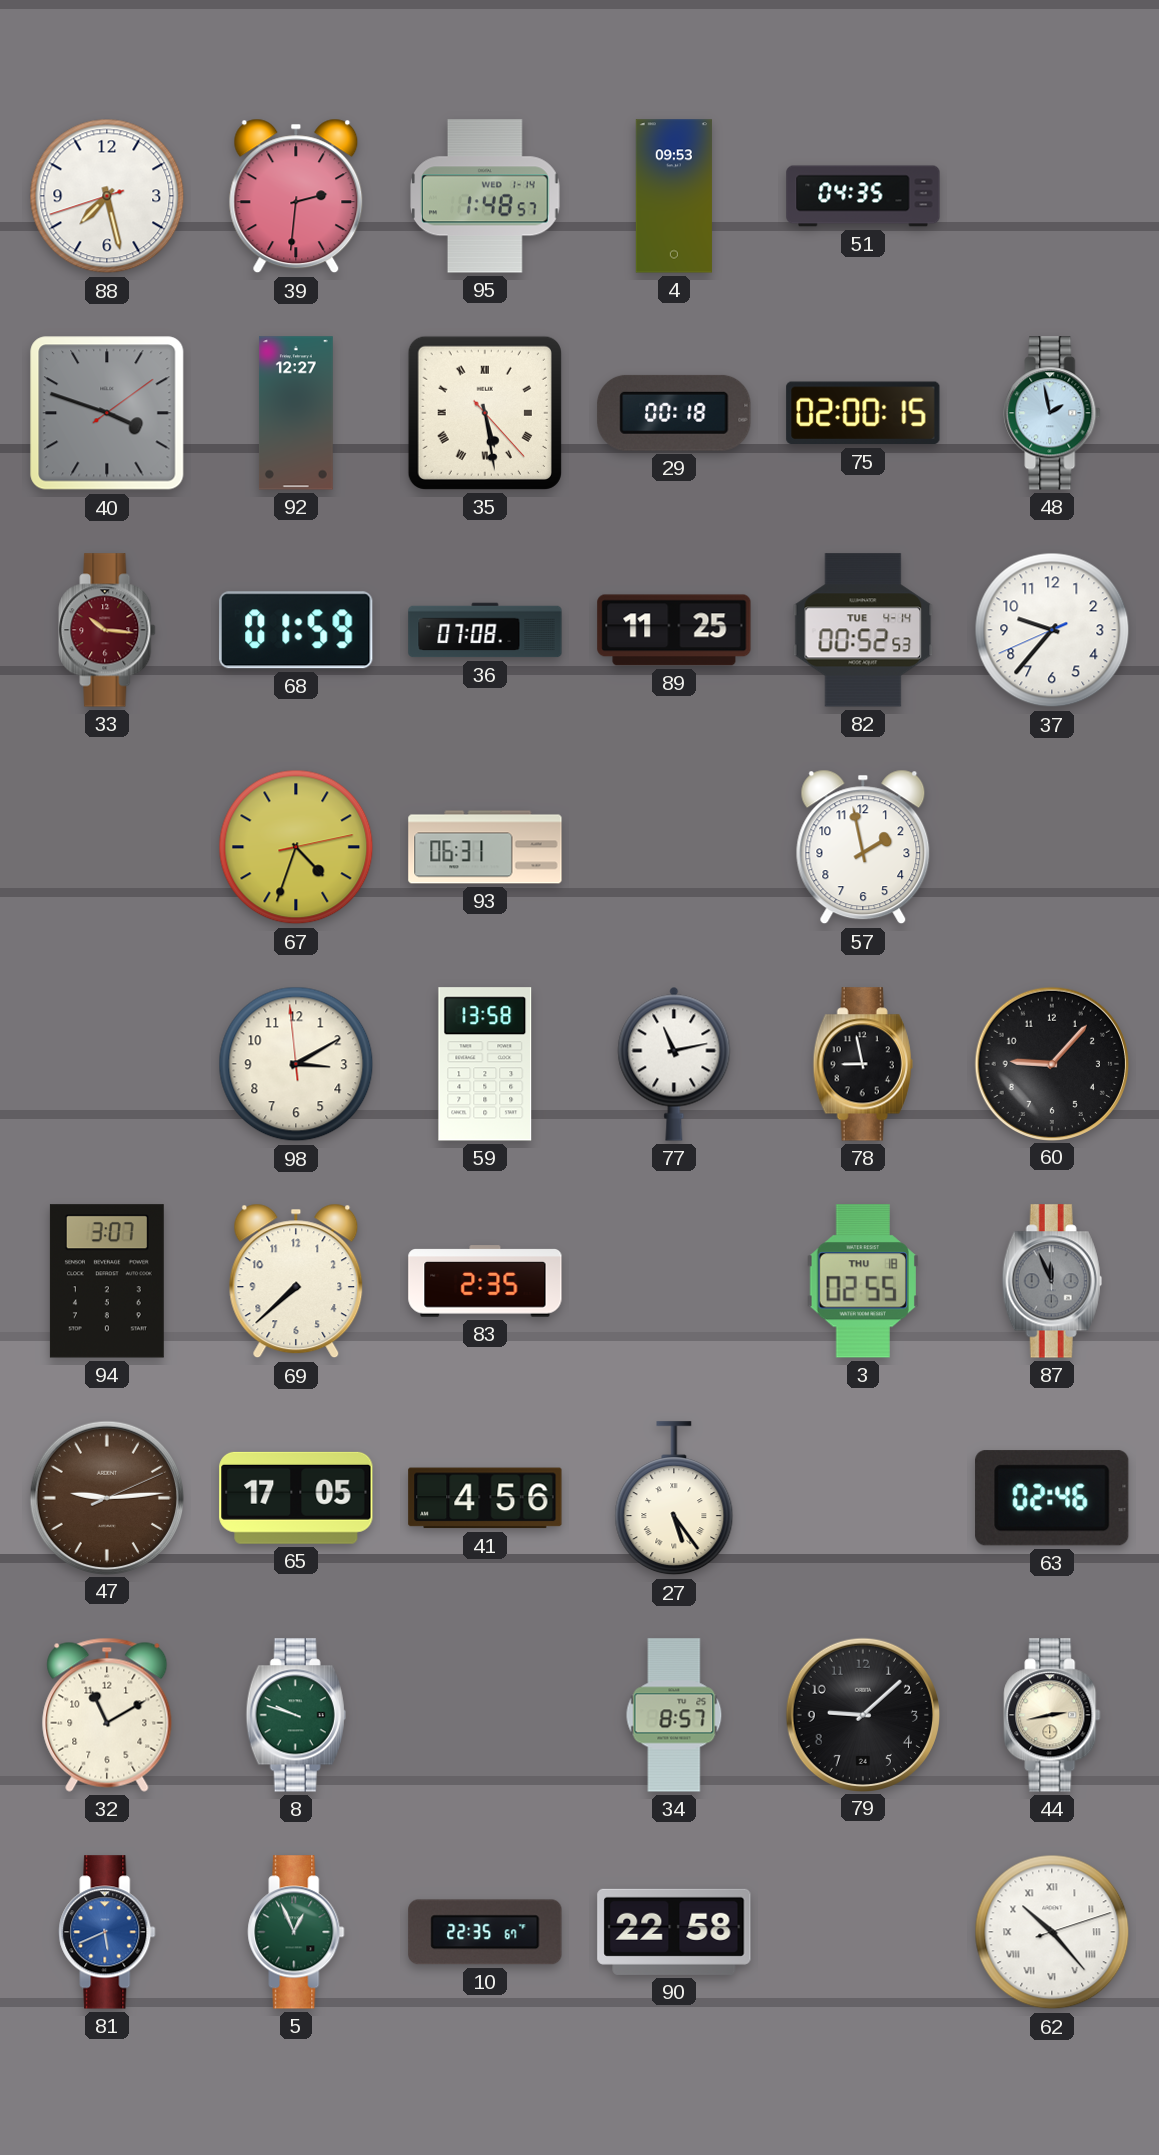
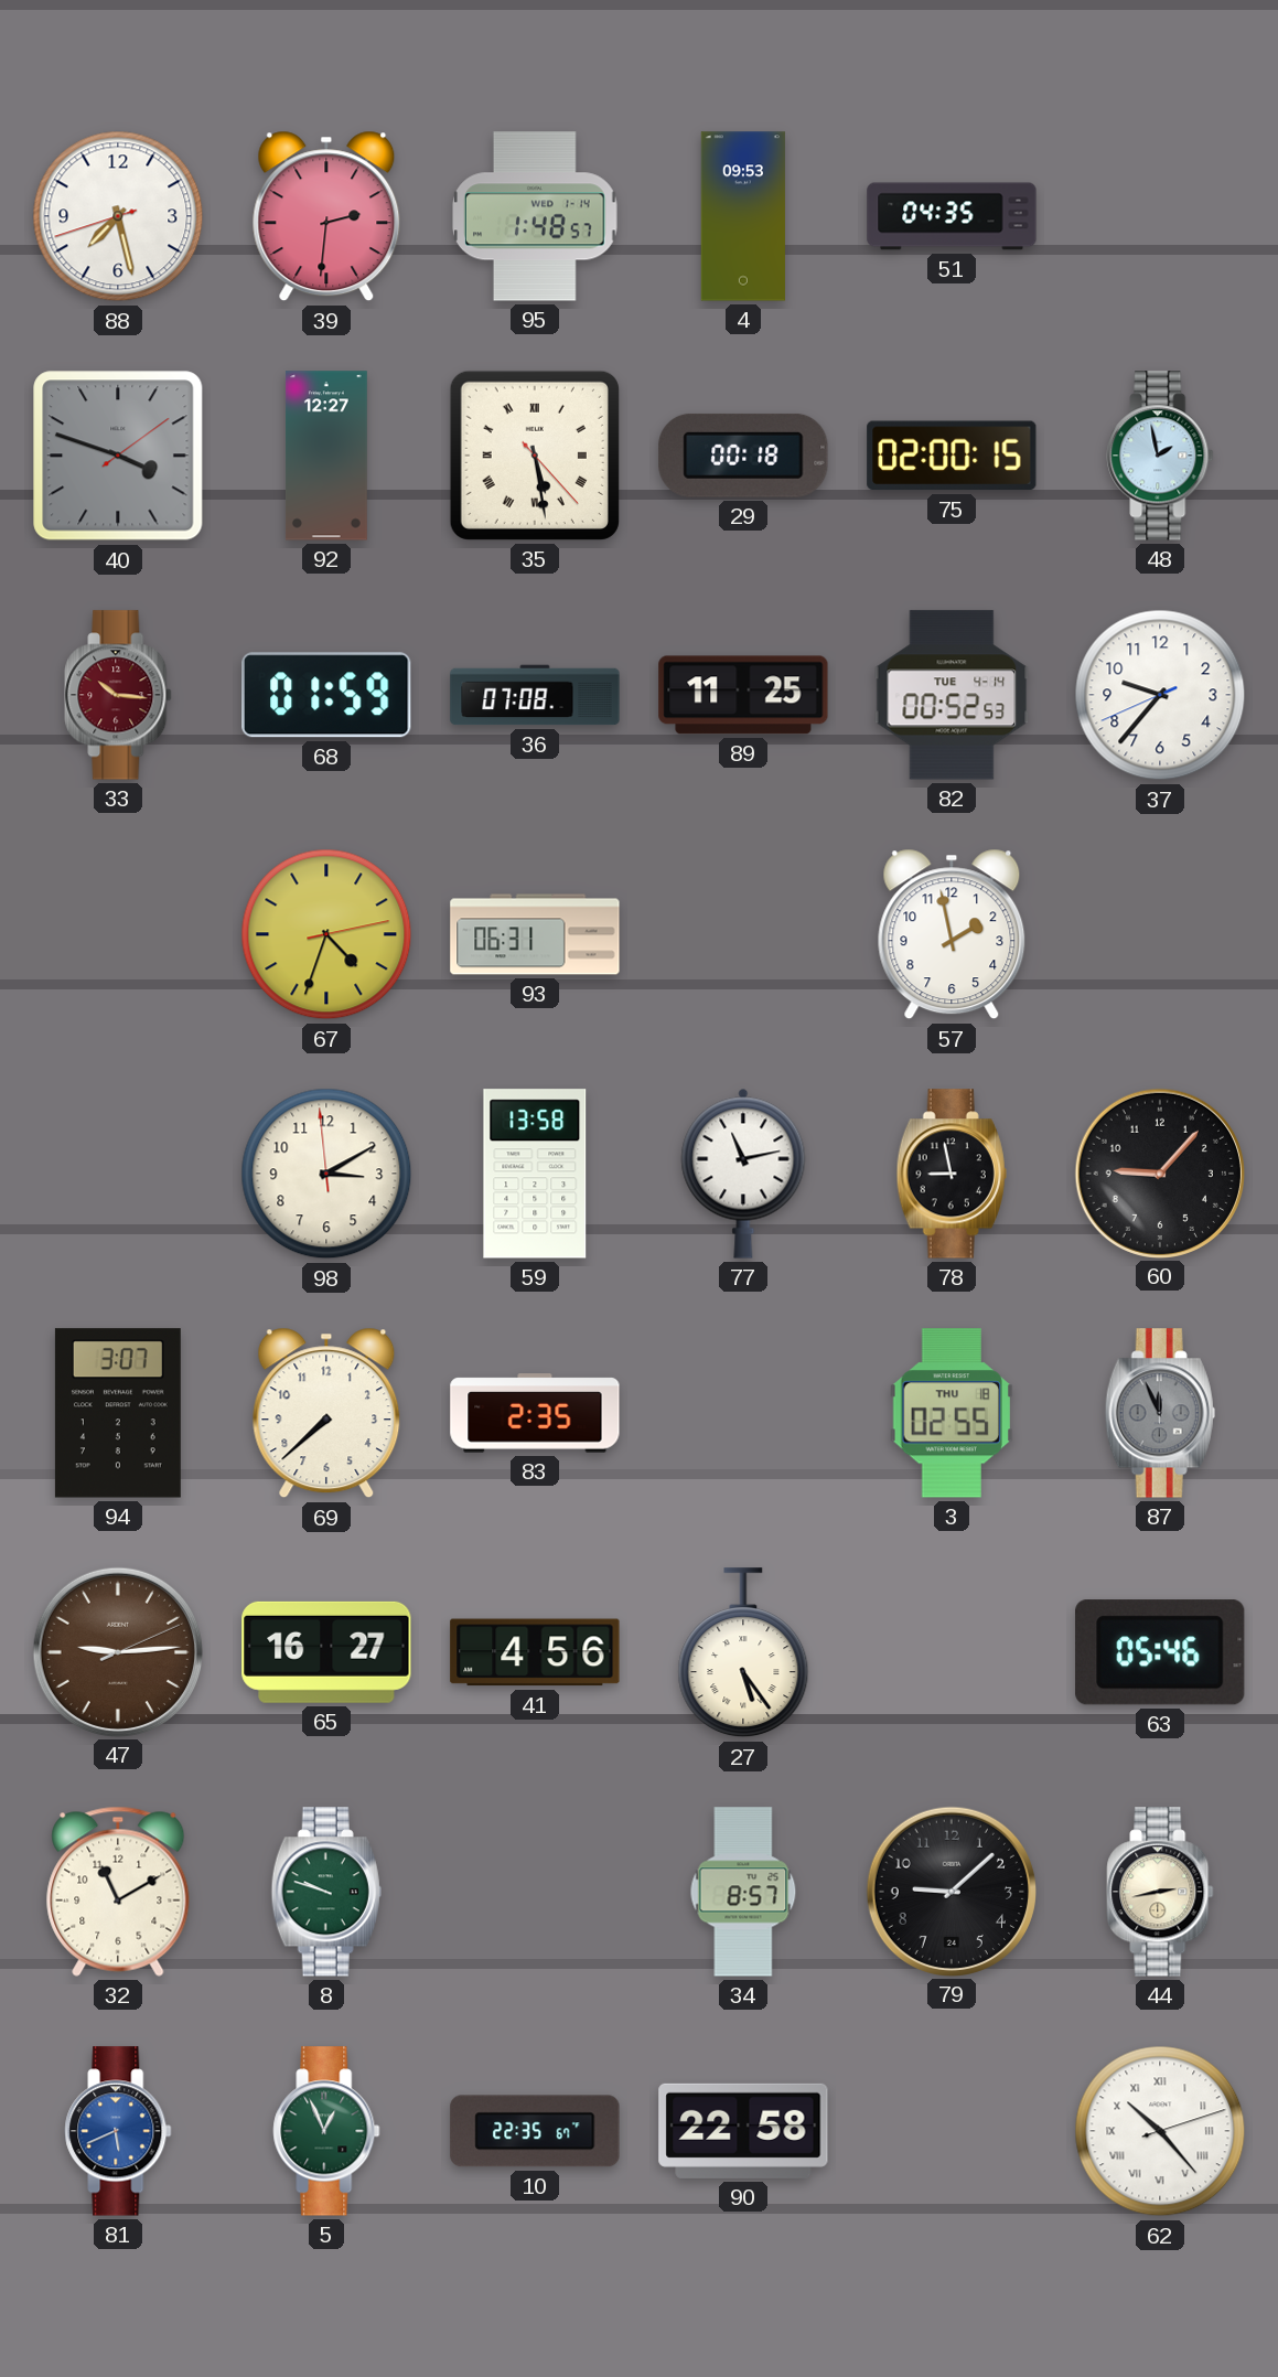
65: 17:05 -> 16:27 (326, 1652)
63: 02:46 -> 05:46 (1160, 1652)
